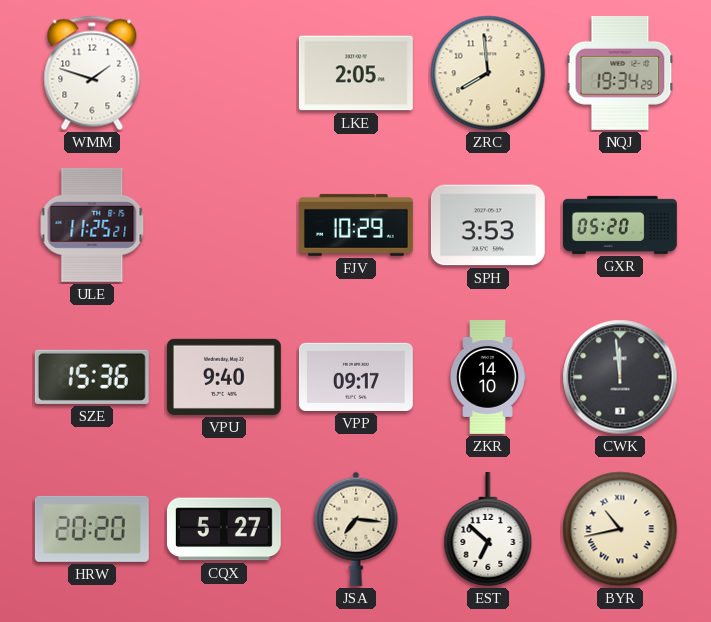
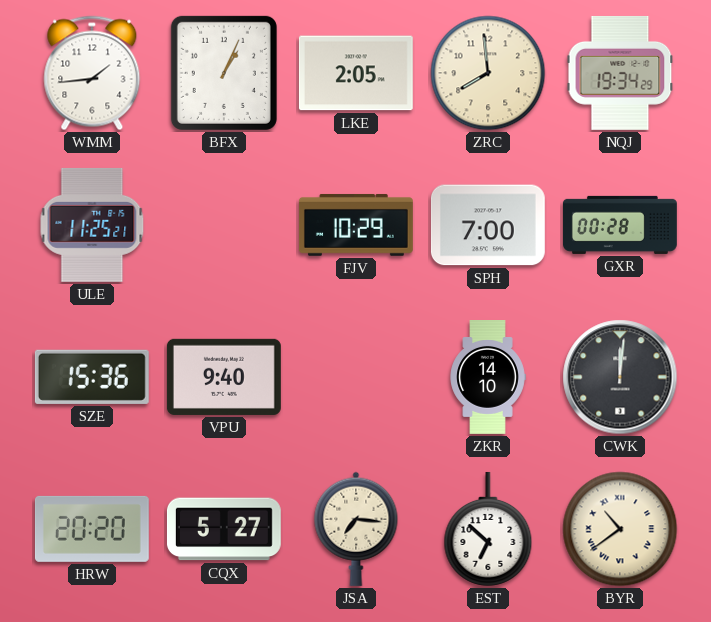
WMM: 1:48 -> 1:44 (92, 73)
BFX: none -> 1:04 (224, 73)
SPH: 3:53 -> 7:00 (488, 225)
GXR: 05:20 -> 00:28 (620, 225)
VPP: 09:17 -> none (356, 377)
CWK: 11:59 -> 12:01 (620, 377)
BYR: 10:43 -> 10:39 (620, 529)
